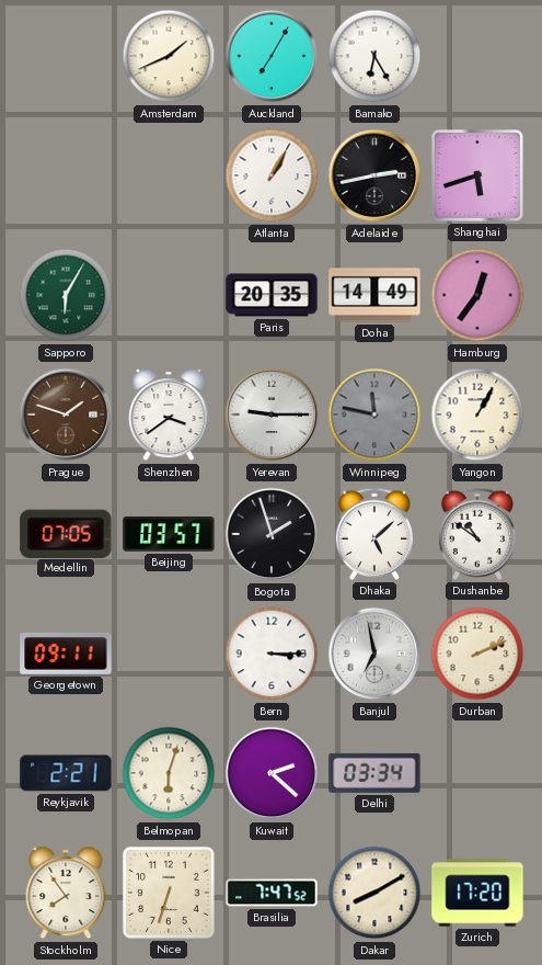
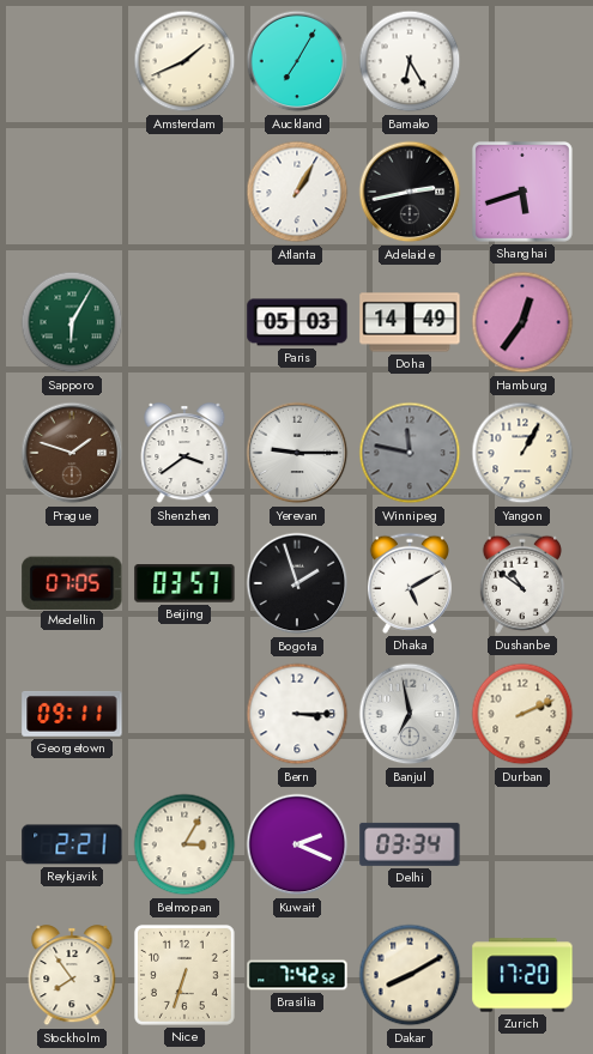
Paris: 20:35 -> 05:03 (297, 322)
Dhaka: 5:08 -> 5:10 (410, 583)
Belmopan: 6:03 -> 3:05 (184, 844)
Kuwait: 2:22 -> 2:19 (297, 844)
Brasilia: 7:47 -> 7:42 (297, 975)
